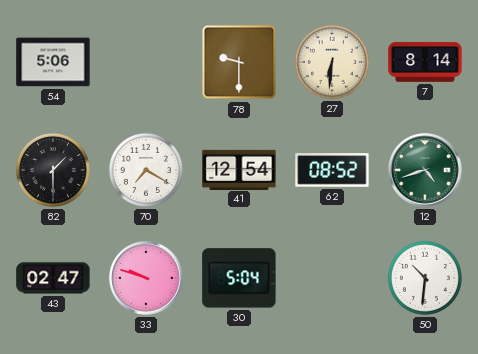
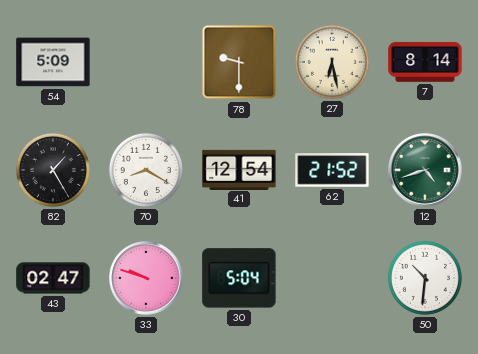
54: 5:06 -> 5:09 (53, 62)
27: 6:31 -> 6:28 (332, 62)
82: 1:30 -> 1:25 (53, 170)
70: 7:20 -> 8:20 (146, 170)
62: 08:52 -> 21:52 (332, 170)
